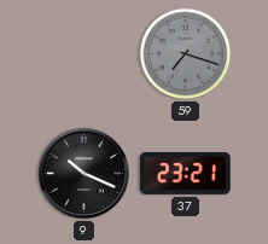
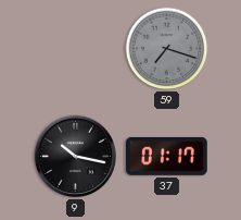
9: 10:19 -> 10:17 (75, 156)
37: 23:21 -> 01:17 (167, 156)
